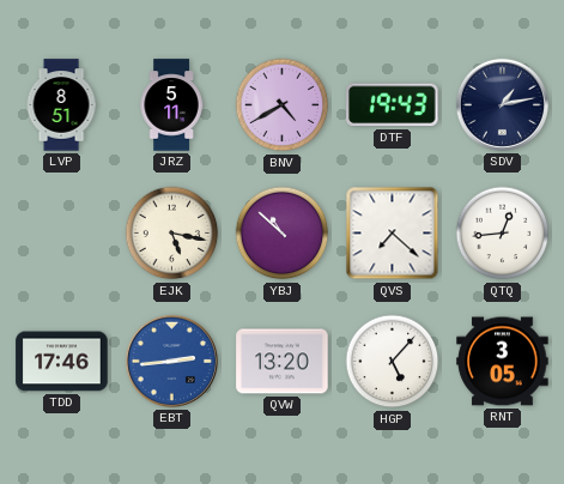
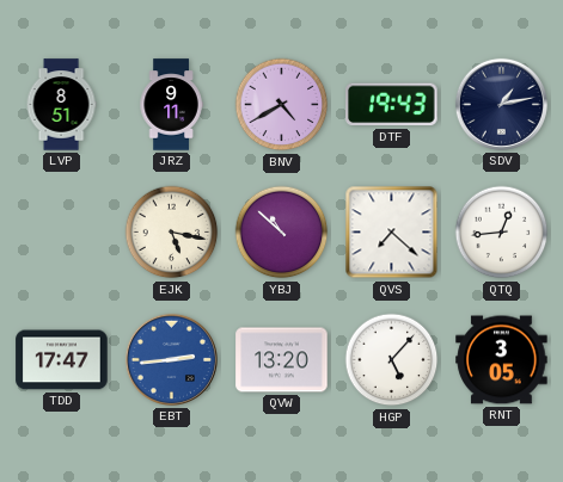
JRZ: 5:11 -> 9:11 (171, 105)
TDD: 17:46 -> 17:47 (62, 360)
